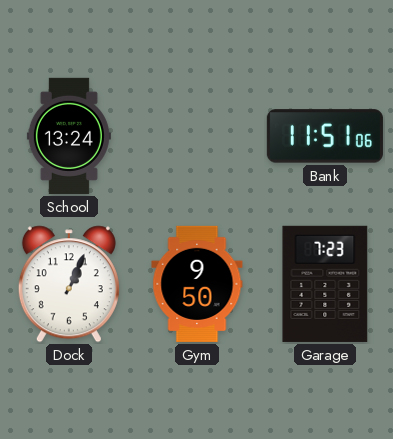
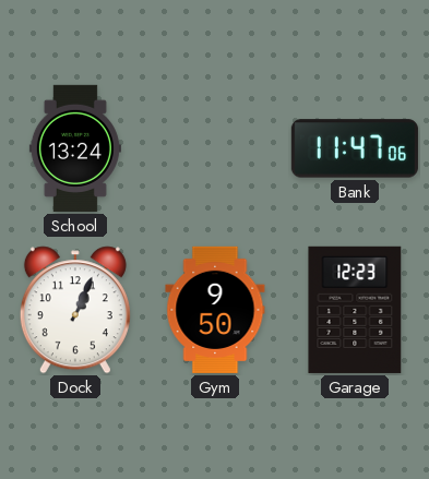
Bank: 11:51 -> 11:47 (355, 148)
Garage: 7:23 -> 12:23 (355, 310)
